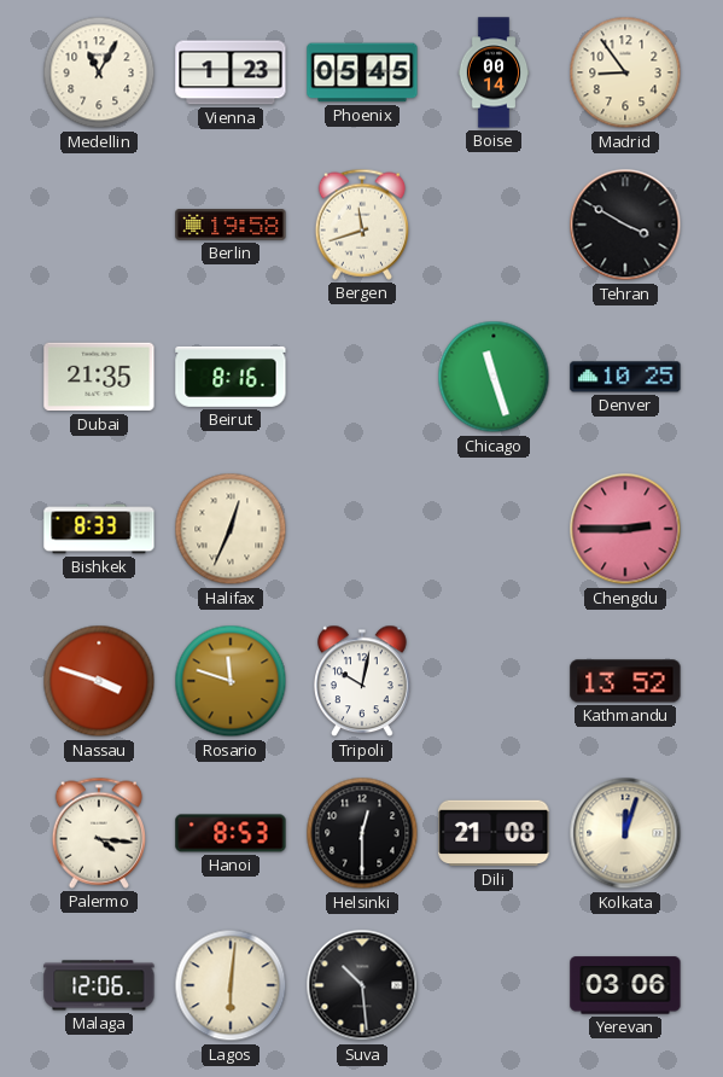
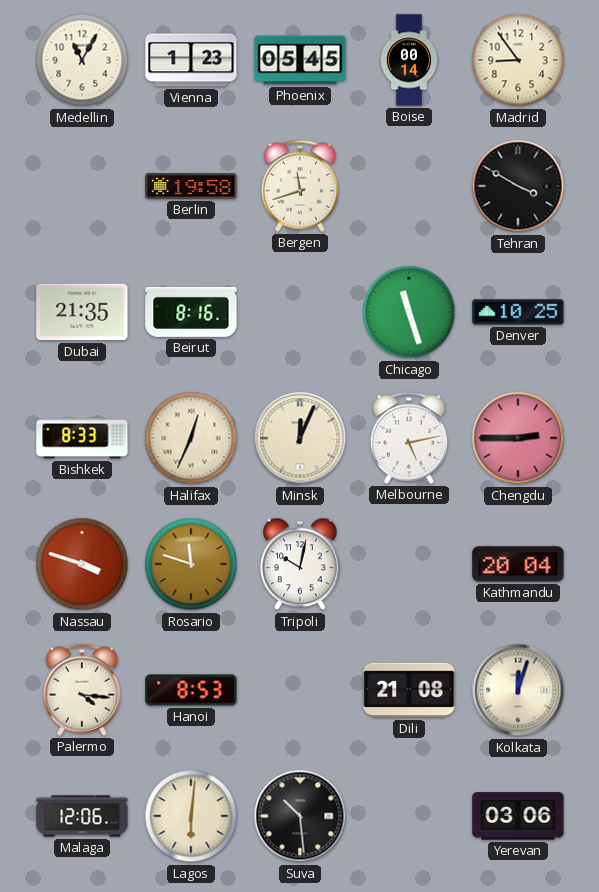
Minsk: none -> 12:04 (300, 438)
Melbourne: none -> 5:13 (408, 438)
Kathmandu: 13:52 -> 20:04 (518, 564)
Helsinki: 12:30 -> none (362, 833)
